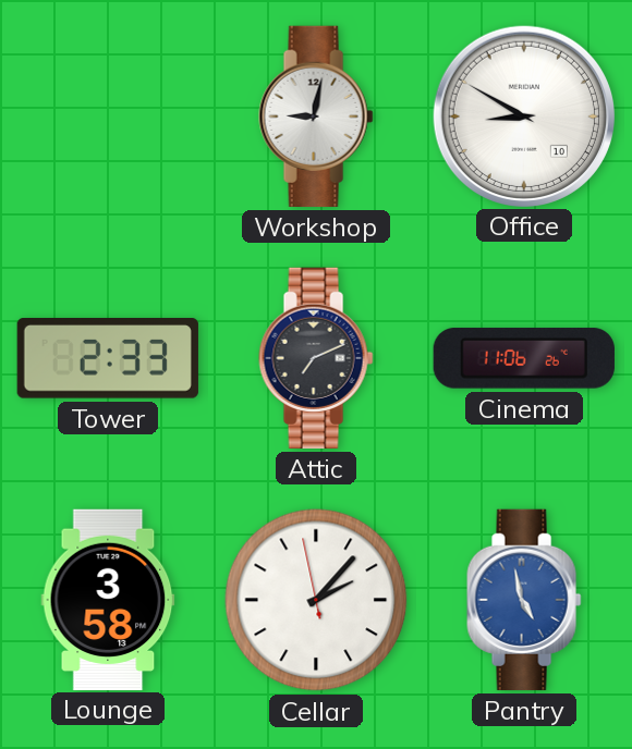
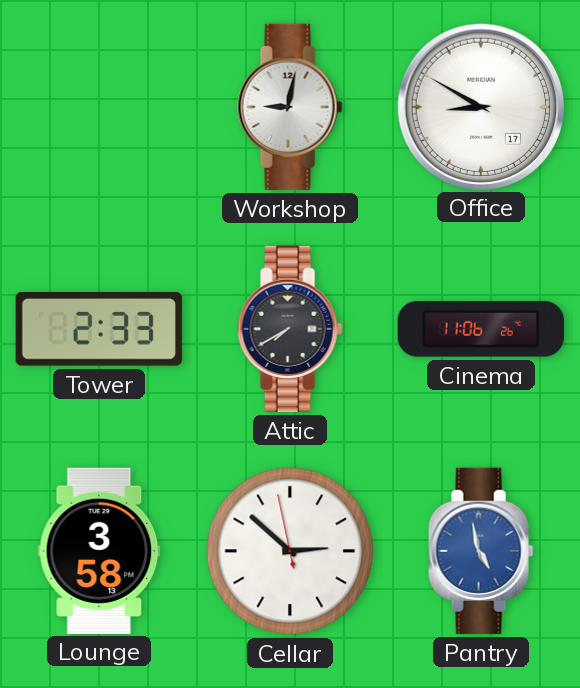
Office date: 10 -> 17 (480, 106)
Attic: 7:11 -> 7:40 (290, 329)
Cellar: 2:06 -> 2:51 (290, 551)
